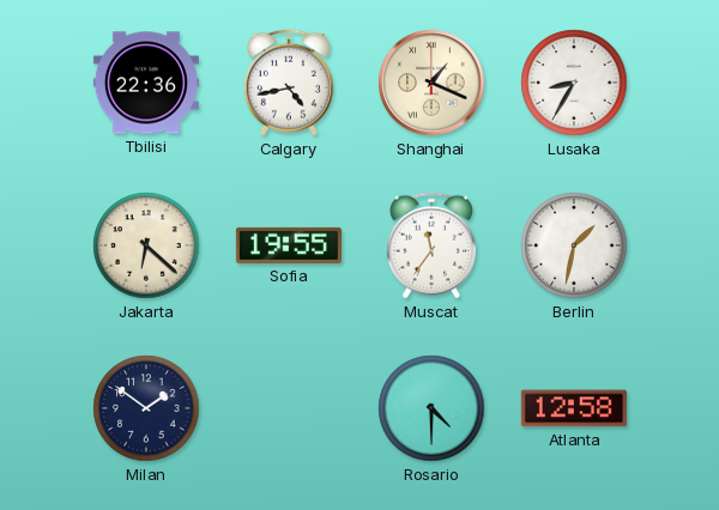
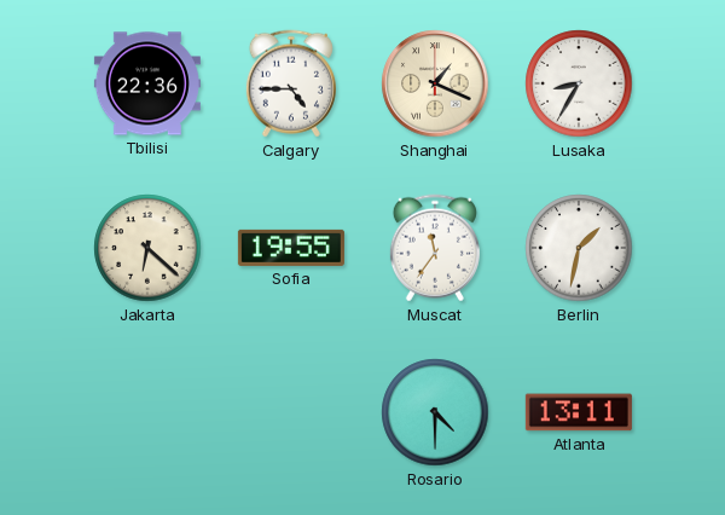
Calgary: 4:43 -> 4:45 (291, 83)
Milan: 1:51 -> none (146, 408)
Atlanta: 12:58 -> 13:11 (579, 412)
